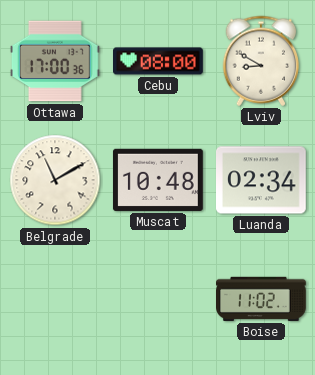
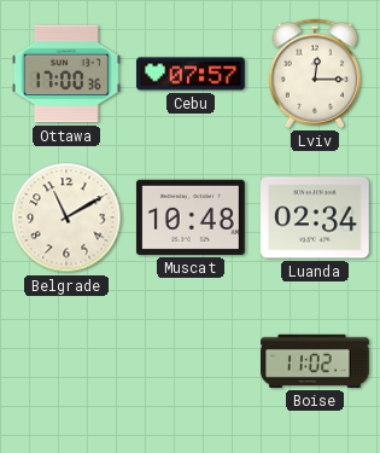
Cebu: 08:00 -> 07:57 (192, 74)
Lviv: 8:50 -> 12:15 (315, 74)
